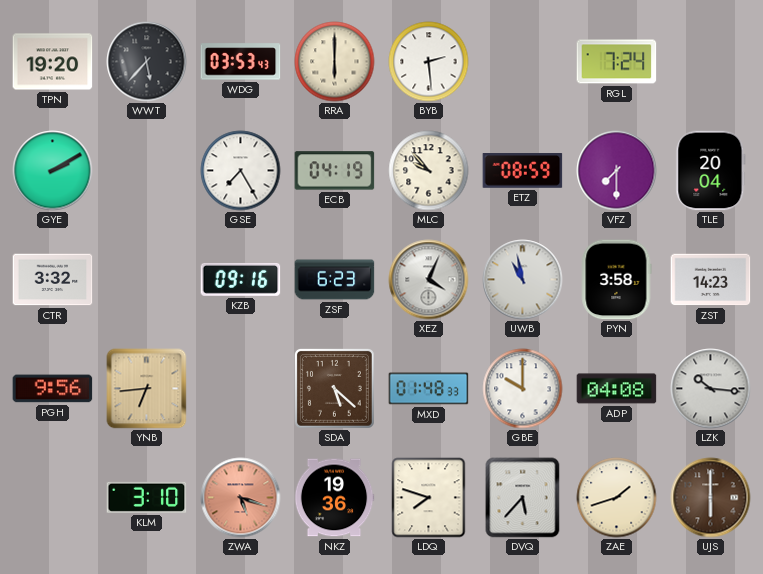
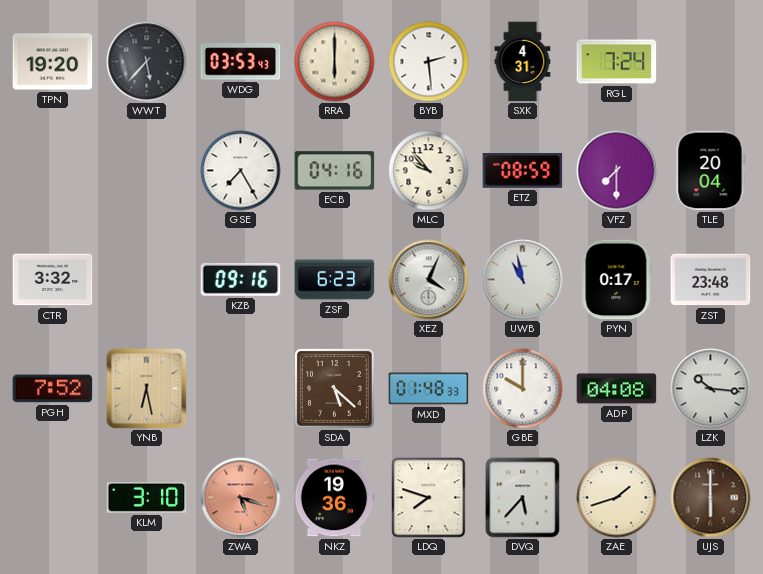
SXK: none -> 4:31 (523, 62)
GYE: 2:10 -> none (53, 171)
ECB: 04:19 -> 04:16 (335, 171)
PYN: 3:58 -> 0:17 (617, 280)
ZST: 14:23 -> 23:48 (711, 280)
PGH: 9:56 -> 7:52 (53, 389)
YNB: 6:44 -> 6:28 (147, 389)
